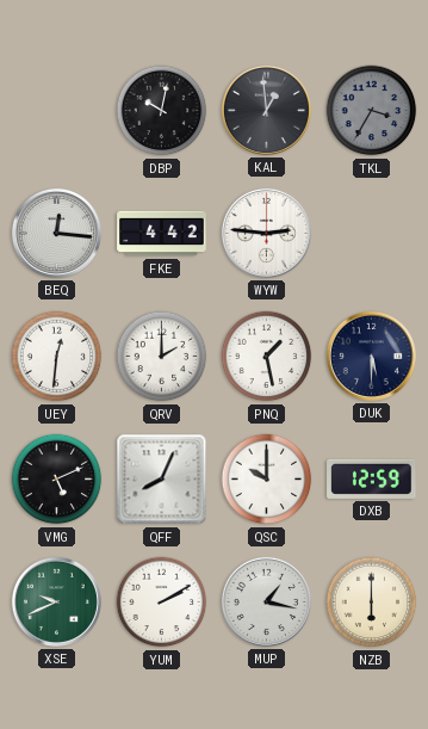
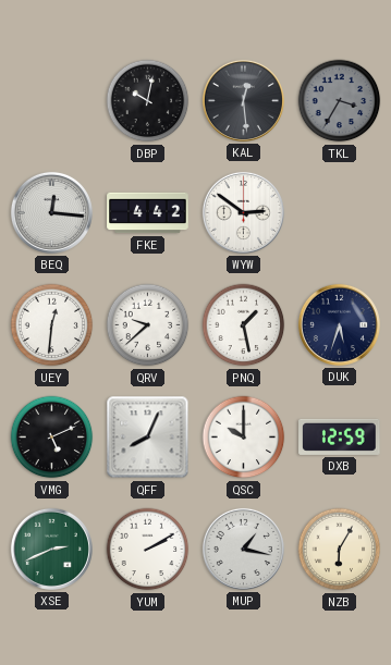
KAL: 12:59 -> 12:29 (243, 100)
WYW: 2:46 -> 2:51 (243, 212)
QRV: 2:00 -> 9:38 (148, 325)
DUK: 5:30 -> 5:33 (339, 324)
XSE: 9:41 -> 2:41 (51, 549)
NZB: 6:00 -> 6:05 (340, 550)
